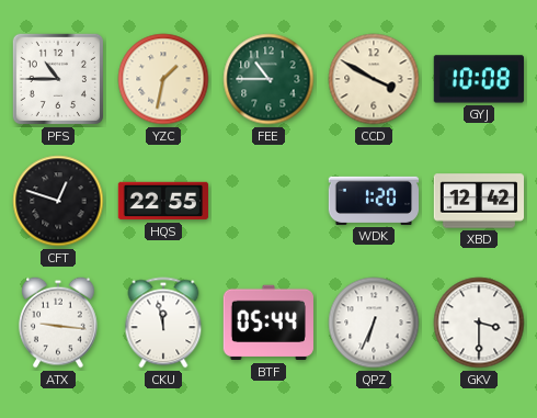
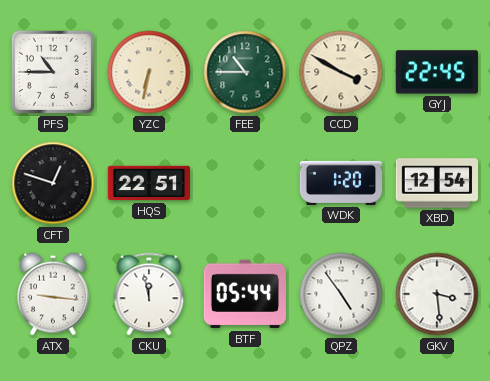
YZC: 1:32 -> 6:32 (149, 72)
GYJ: 10:08 -> 22:45 (437, 72)
HQS: 22:55 -> 22:51 (149, 183)
XBD: 12:42 -> 12:54 (437, 183)
QPZ: 6:34 -> 4:54 (341, 294)
GKV: 3:30 -> 3:29 (437, 294)
